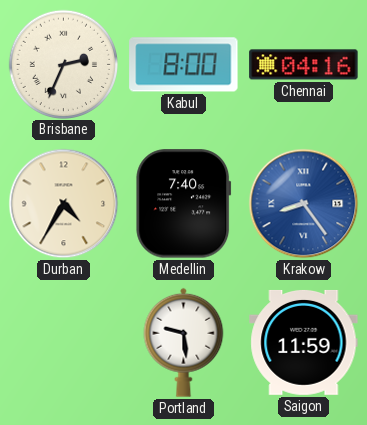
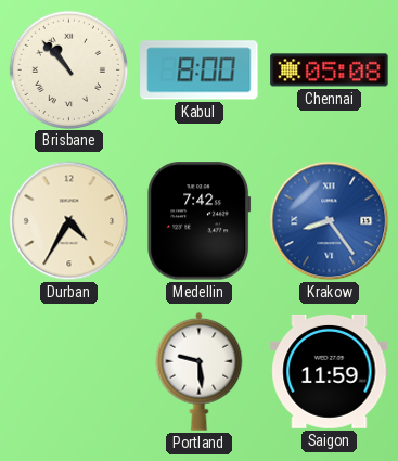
Brisbane: 2:34 -> 10:53 (68, 69)
Chennai: 04:16 -> 05:08 (330, 71)
Medellin: 7:40 -> 7:42 (200, 221)
